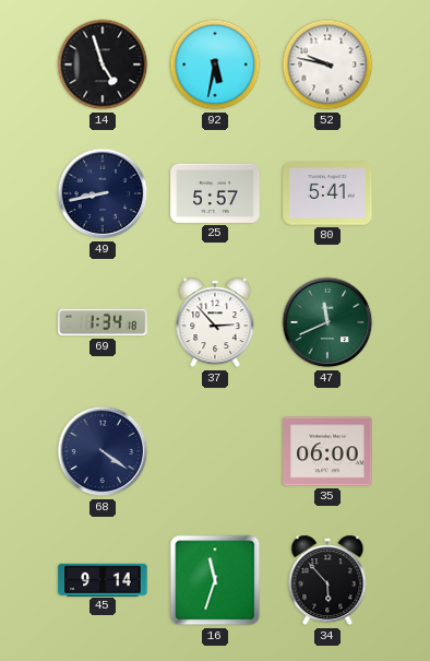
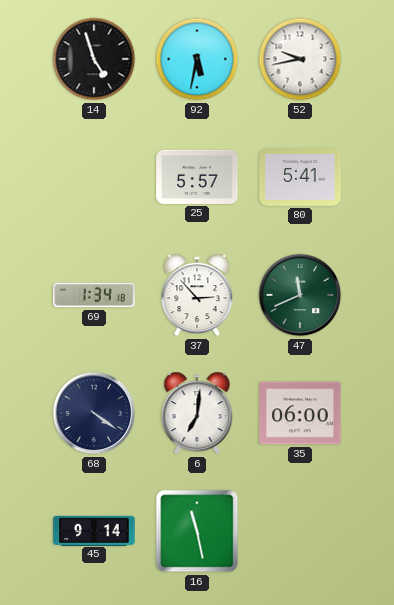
52: 9:47 -> 9:43 (300, 59)
49: 8:43 -> none (103, 193)
6: none -> 7:01 (197, 413)
16: 11:33 -> 11:28 (197, 531)
34: 5:53 -> none (327, 580)
